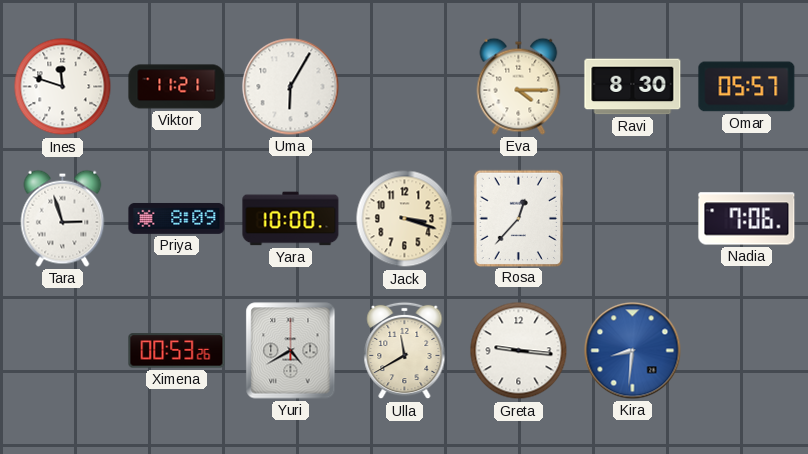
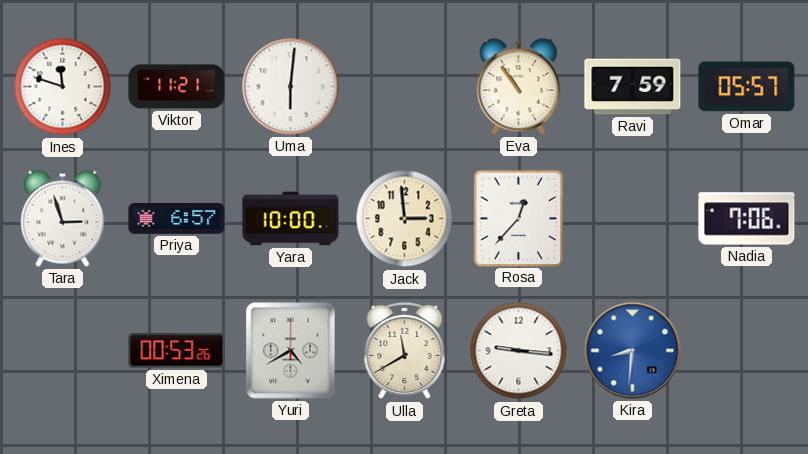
Uma: 6:05 -> 6:01 (291, 87)
Eva: 4:15 -> 10:54 (519, 86)
Ravi: 8:30 -> 7:59 (633, 87)
Priya: 8:09 -> 6:57 (177, 218)
Jack: 3:18 -> 2:59 (405, 219)
